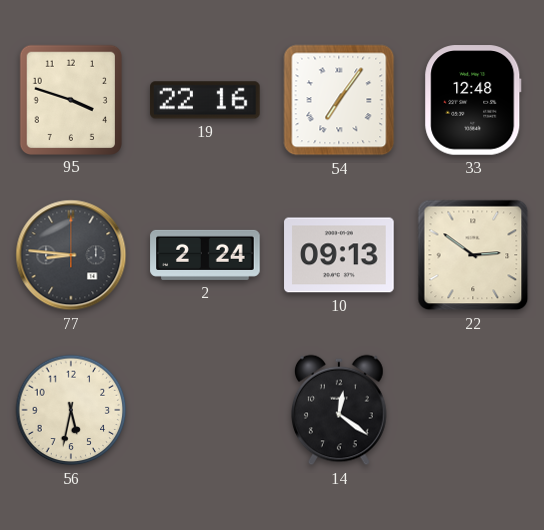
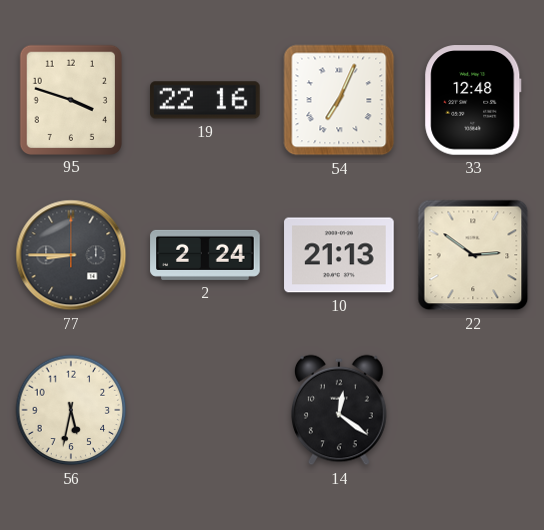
54: 7:06 -> 7:04 (339, 100)
77: 8:46 -> 8:45 (71, 255)
10: 09:13 -> 21:13 (339, 255)
